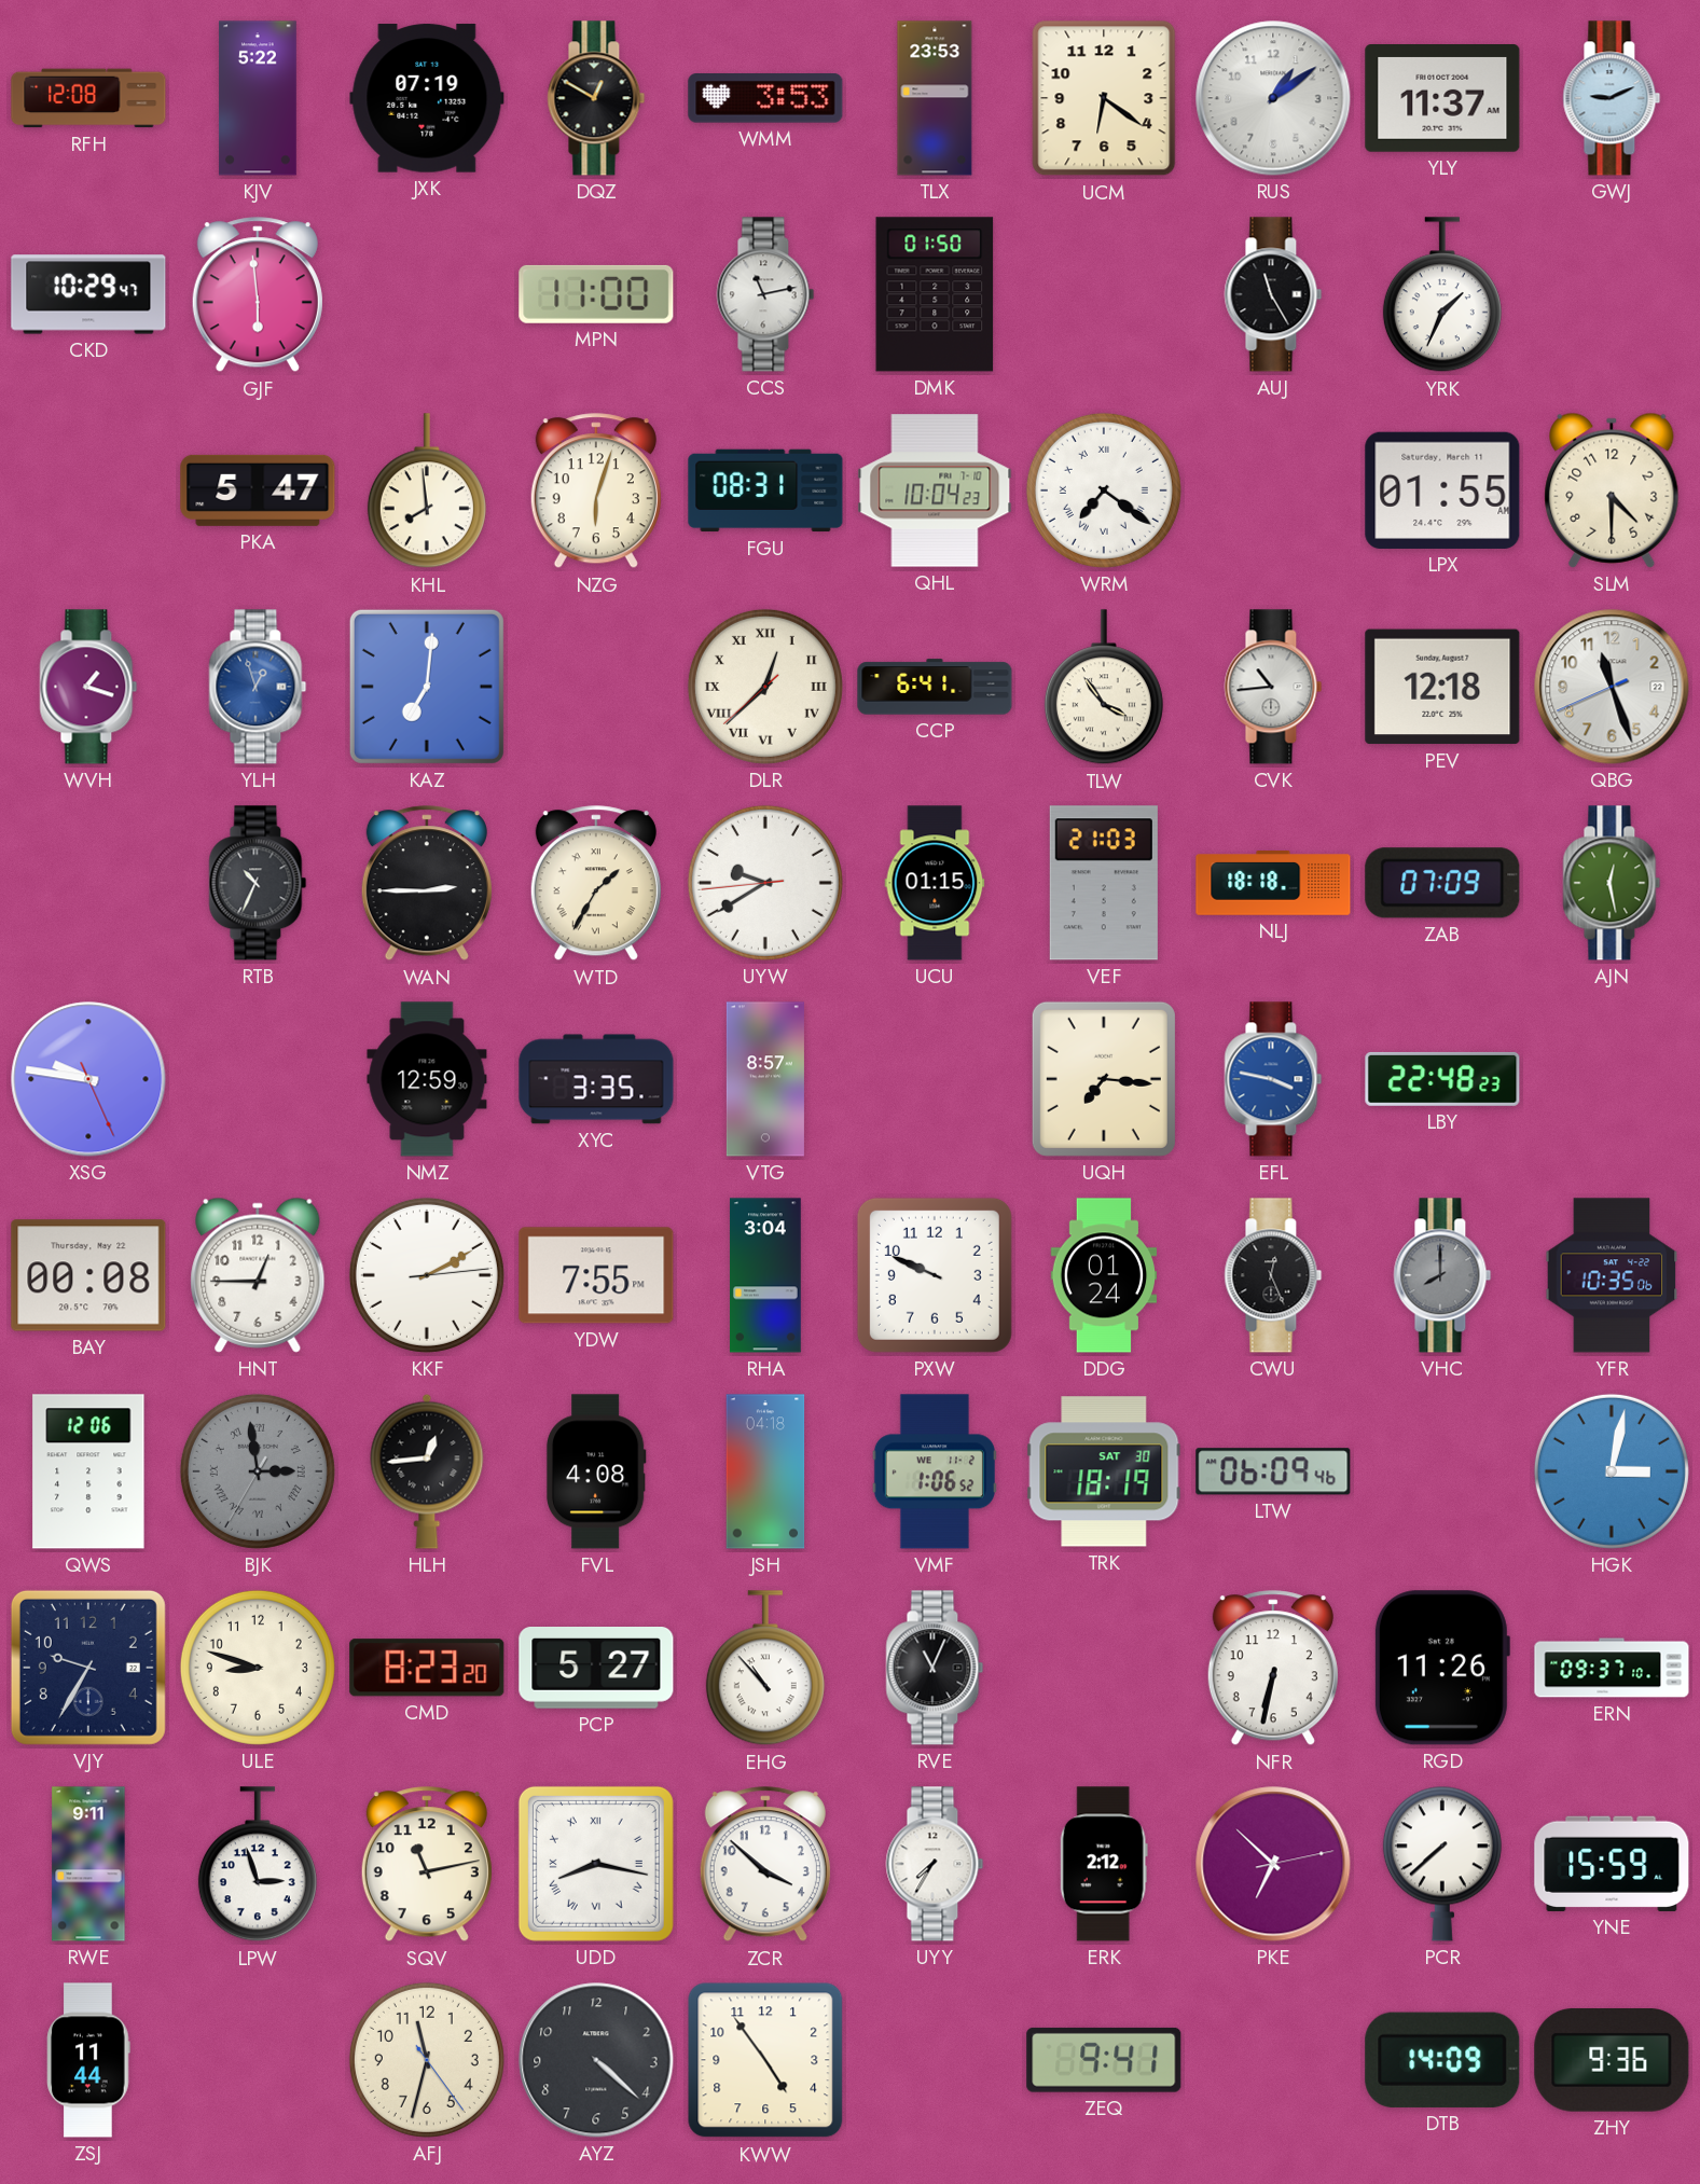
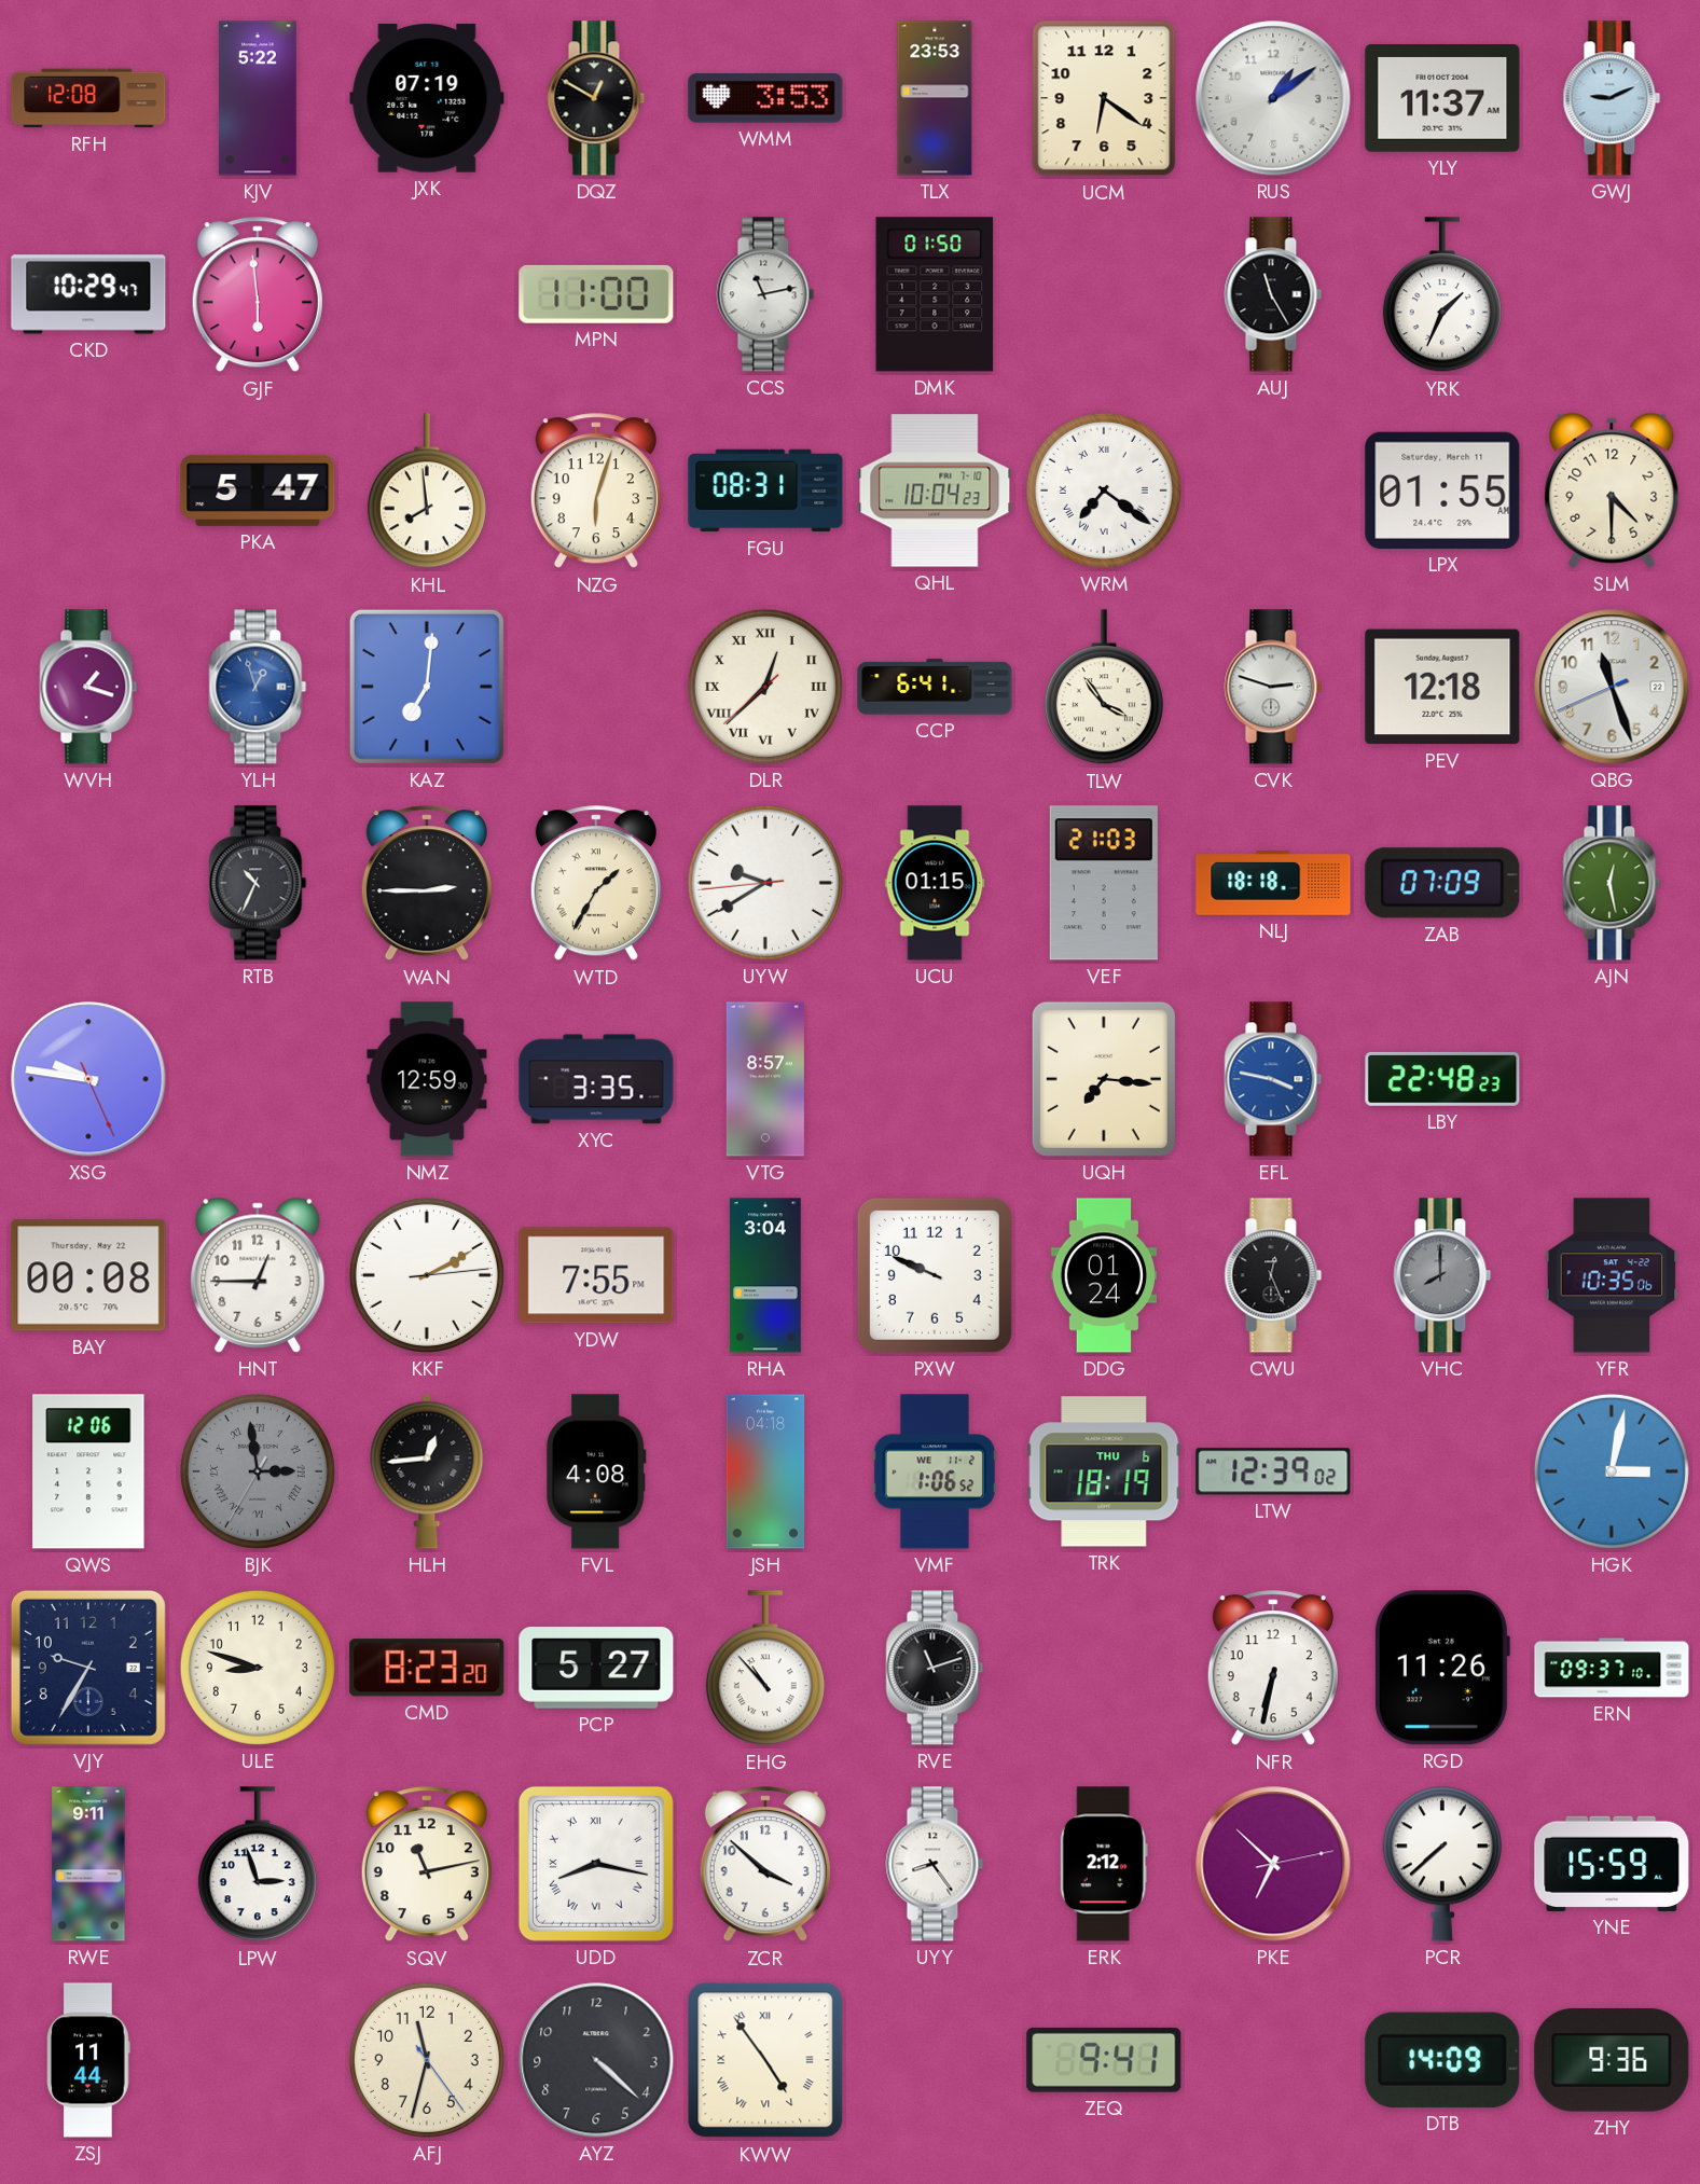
CVK: 10:44 -> 2:48 (1273, 687)
TRK date: SAT 30 -> THU 6 (1104, 1471)
LTW: 06:09 -> 12:39 (1273, 1471)
RVE: 11:04 -> 11:12 (935, 1668)
UYY: 7:35 -> 8:24 (935, 1864)
KWW numerals: Arabic -> Roman (765, 2060)
